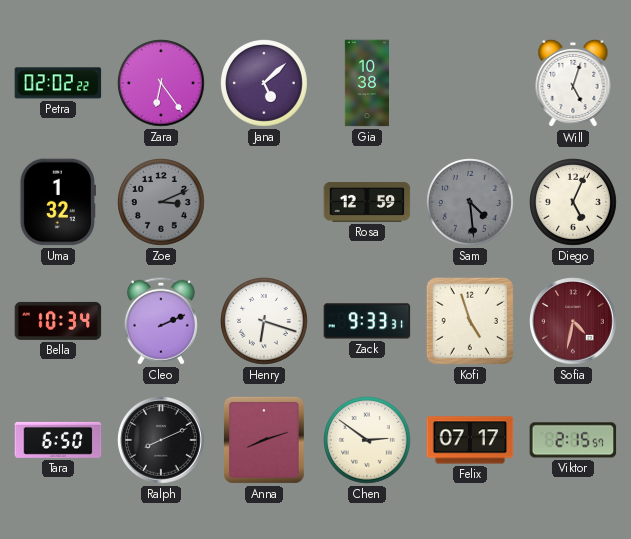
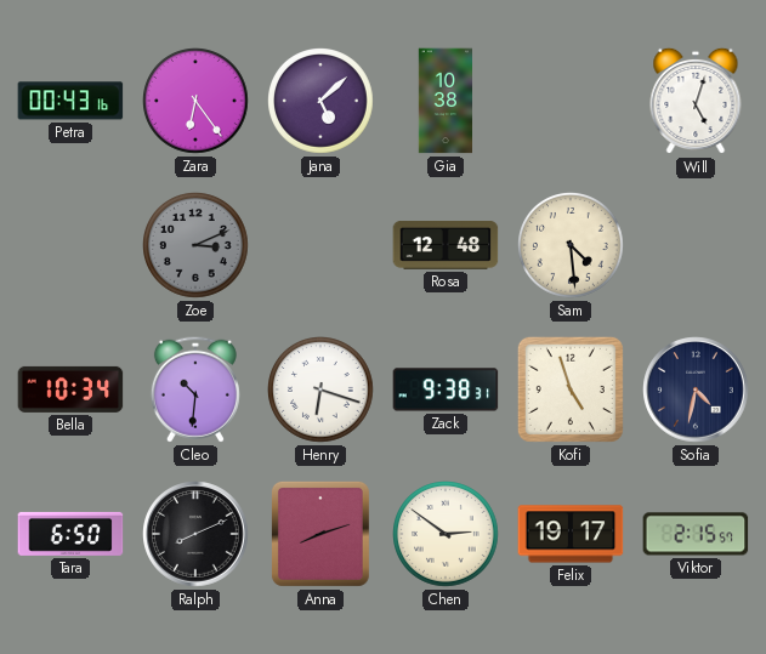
Petra: 02:02 -> 00:43 (70, 101)
Uma: 1:32 -> none (58, 202)
Rosa: 12:59 -> 12:48 (446, 246)
Sam dial: grey -> cream (572, 246)
Diego: 5:04 -> none (574, 203)
Cleo: 2:11 -> 10:31 (195, 389)
Zack: 9:33 -> 9:38 (446, 389)
Sofia dial: burgundy -> navy (696, 389)
Felix: 07:17 -> 19:17 (571, 534)
